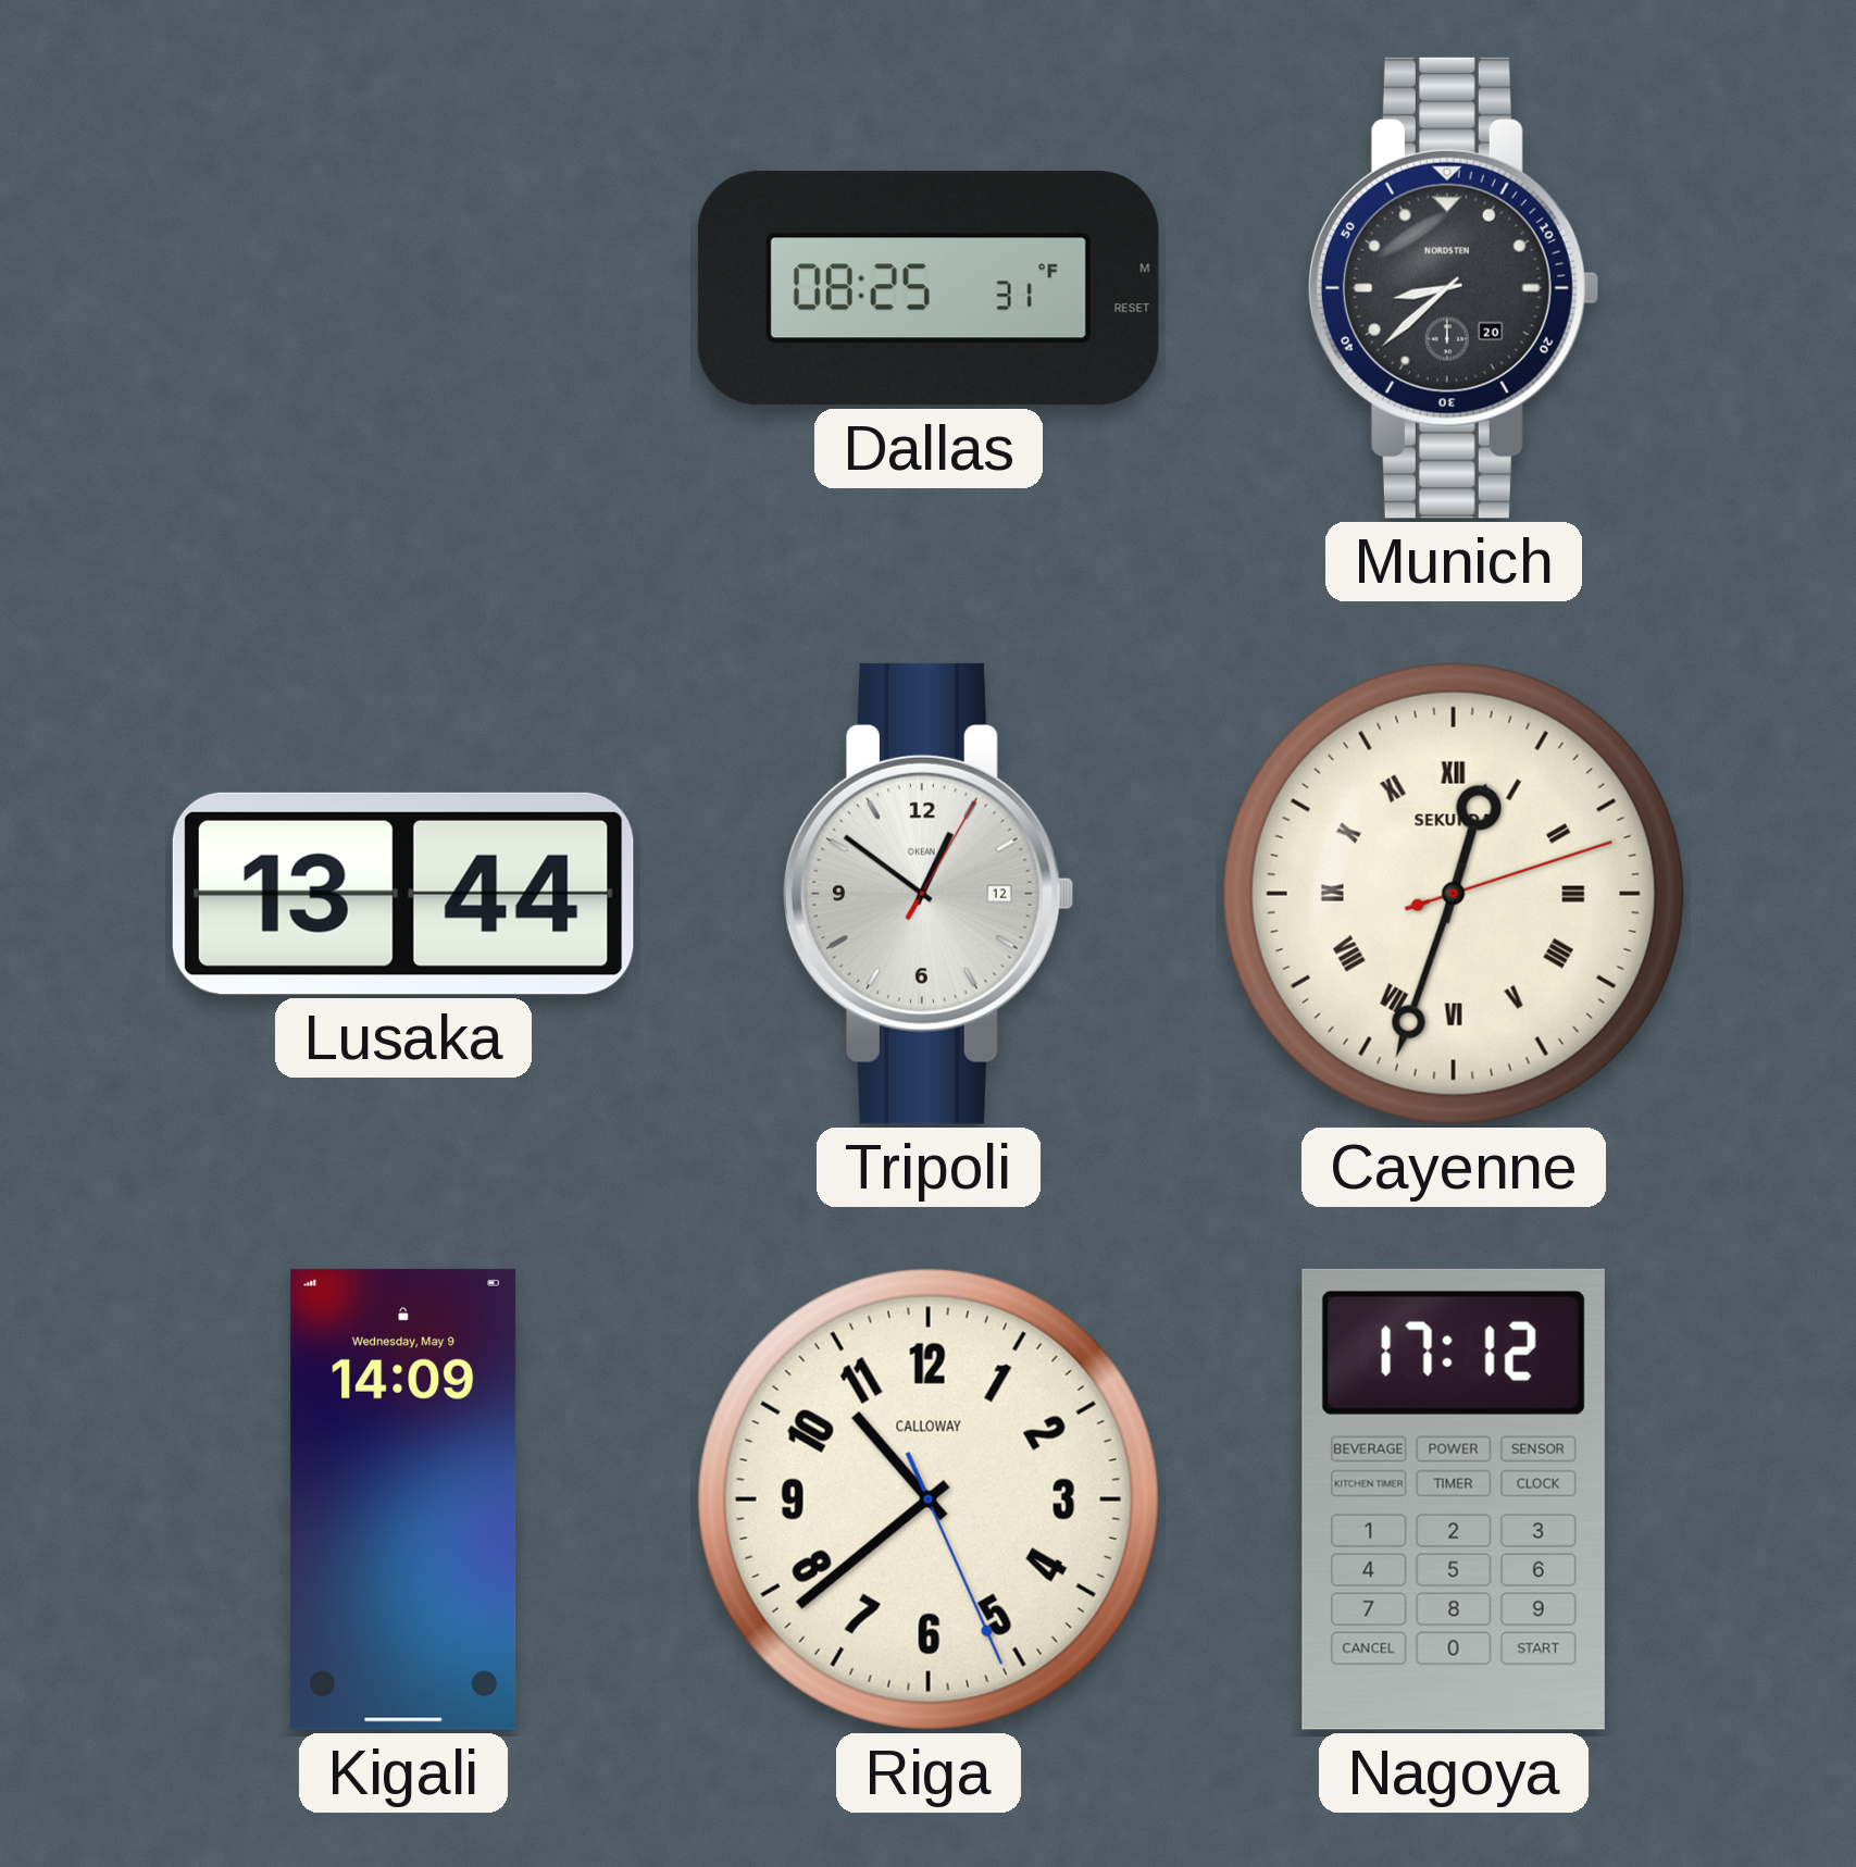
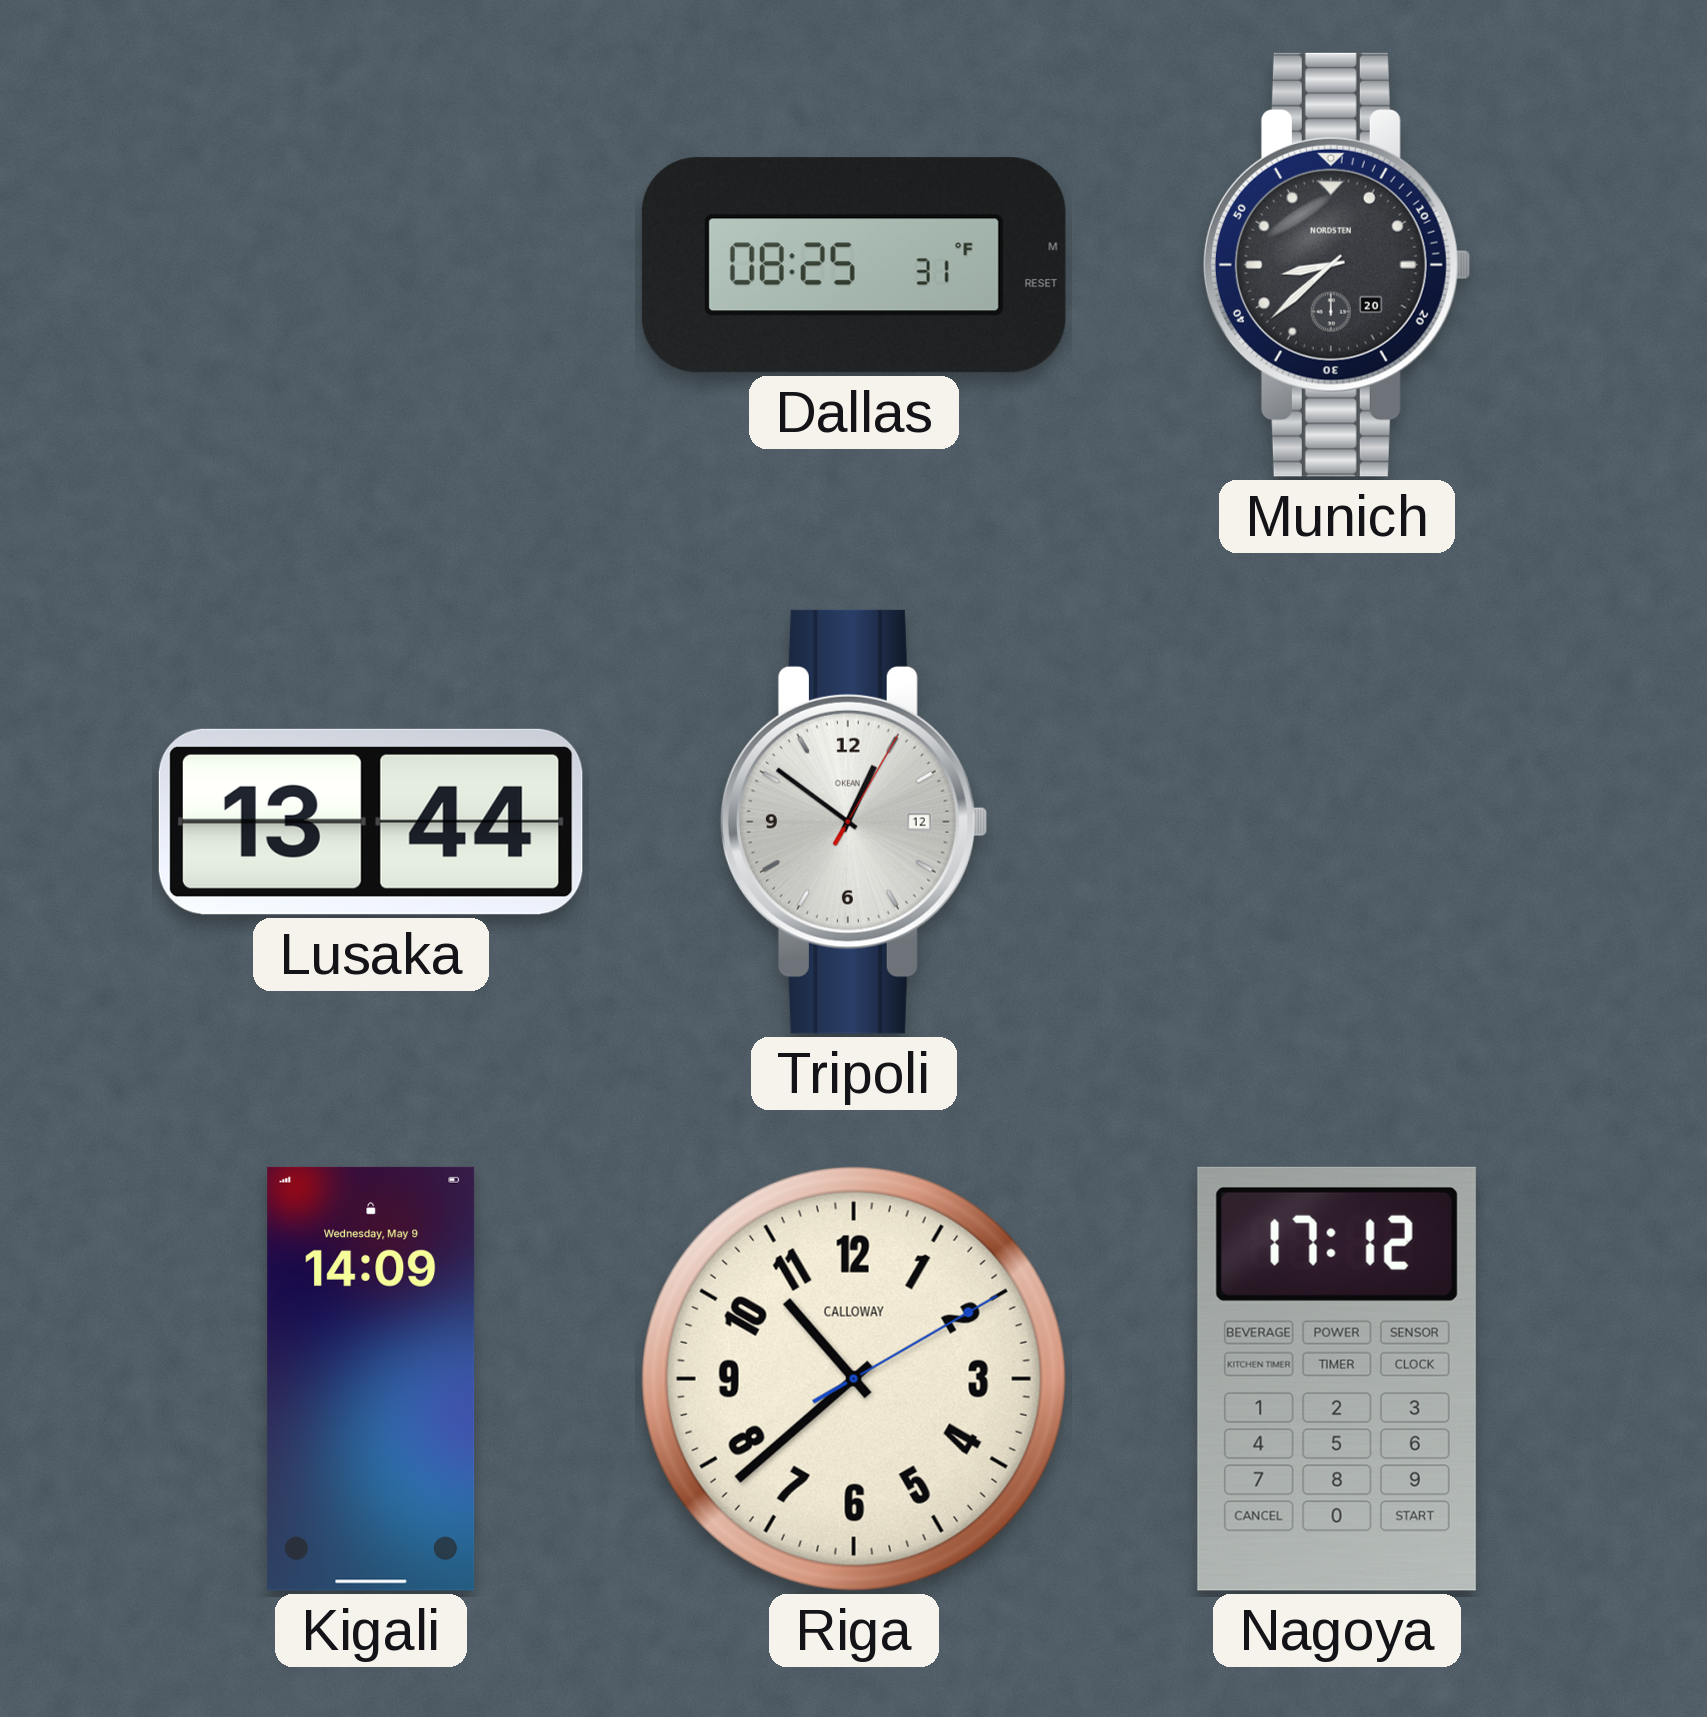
Cayenne: 12:33 -> none (1454, 894)
Riga: 10:38:26 -> 10:38:10 (854, 1379)
